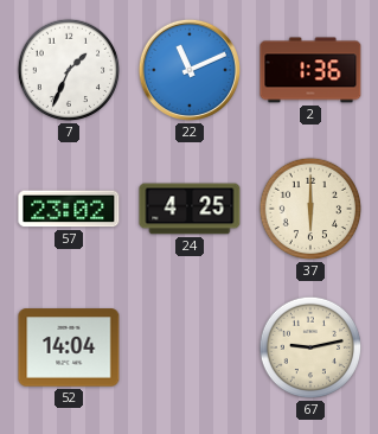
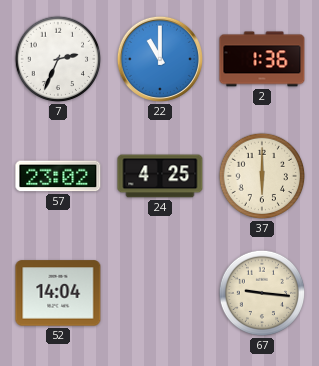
7: 1:34 -> 2:34 (58, 59)
22: 11:11 -> 11:00 (160, 59)
67: 9:13 -> 9:16 (262, 293)
